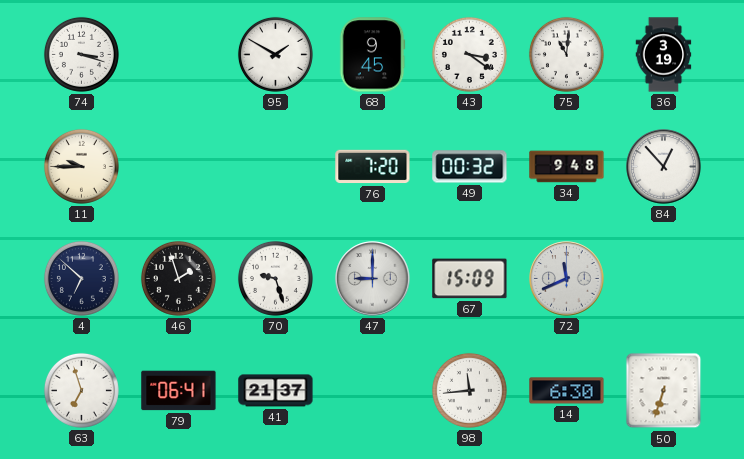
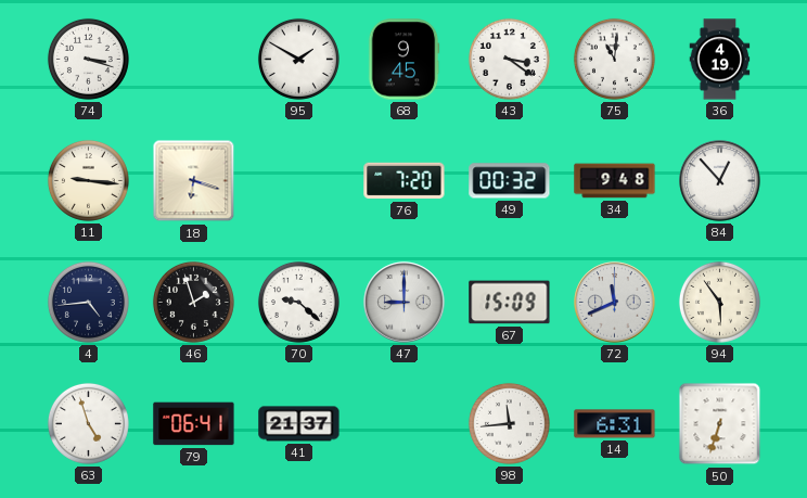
36: 3:19 -> 4:19 (720, 60)
11: 9:45 -> 9:16 (88, 180)
18: none -> 6:18 (194, 181)
4: 6:52 -> 4:44 (88, 302)
70: 9:27 -> 9:22 (298, 302)
94: none -> 5:54 (719, 302)
63: 6:57 -> 4:57 (88, 423)
14: 6:30 -> 6:31 (615, 424)
